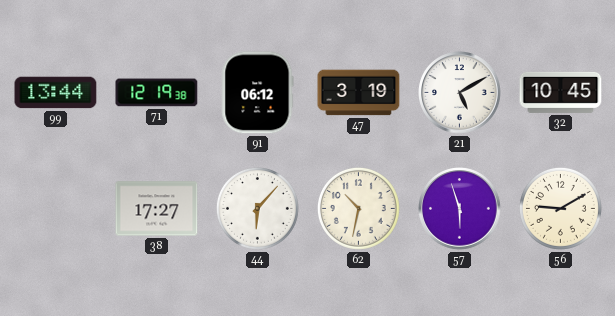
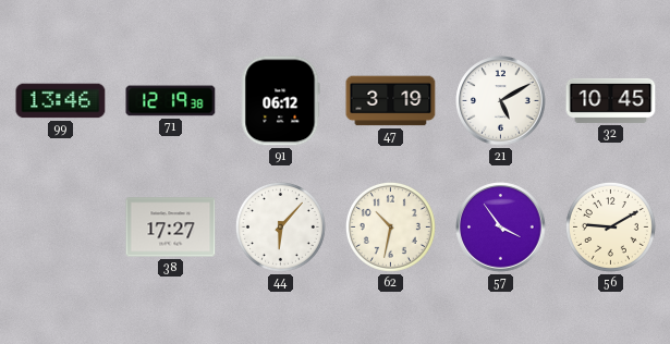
99: 13:44 -> 13:46 (61, 101)
57: 5:57 -> 3:54 (501, 228)
